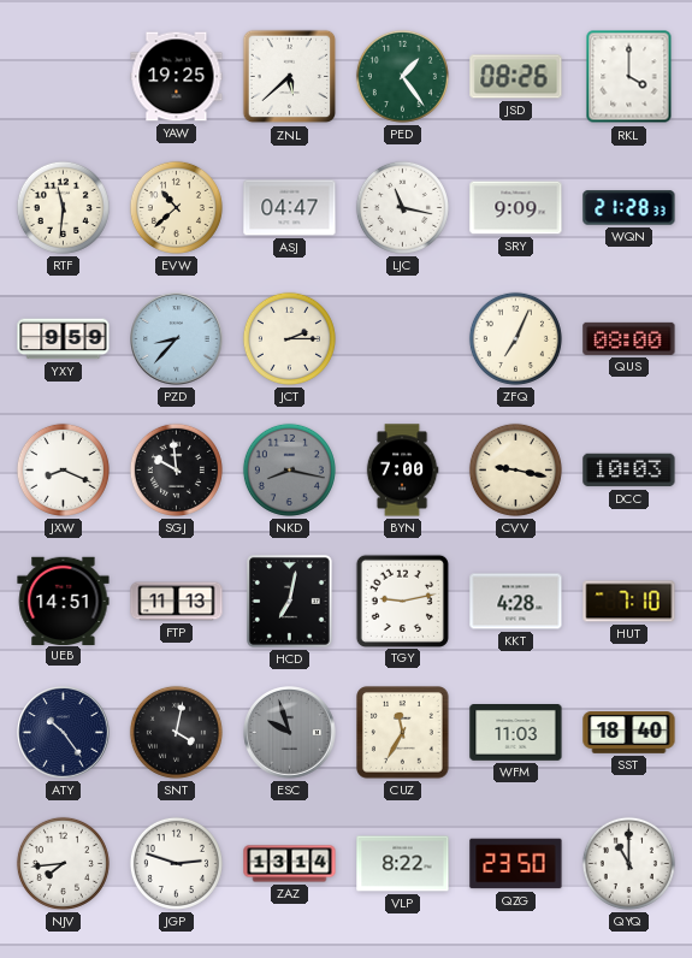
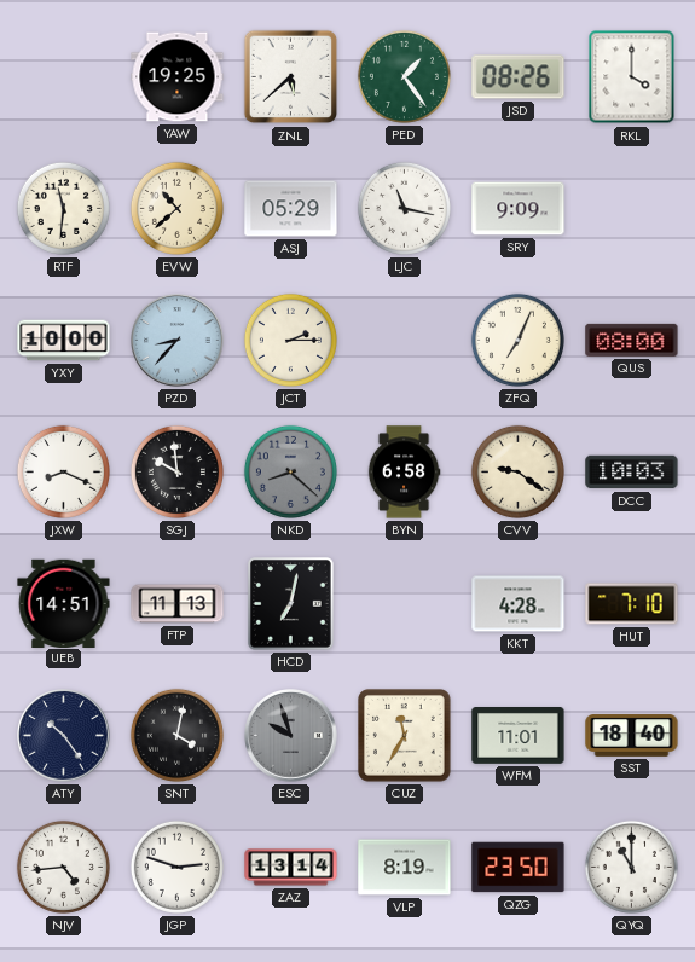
ASJ: 04:47 -> 05:29 (291, 209)
WQN: 21:28 -> none (629, 208)
YXY: 9:59 -> 10:00 (64, 341)
NKD: 8:17 -> 8:22 (290, 471)
BYN: 7:00 -> 6:58 (404, 473)
CVV: 9:17 -> 9:21 (517, 471)
TGY: 9:13 -> none (402, 601)
WFM: 11:03 -> 11:01 (519, 736)
NJV: 7:44 -> 4:44 (63, 867)
VLP: 8:22 -> 8:19 (405, 868)
